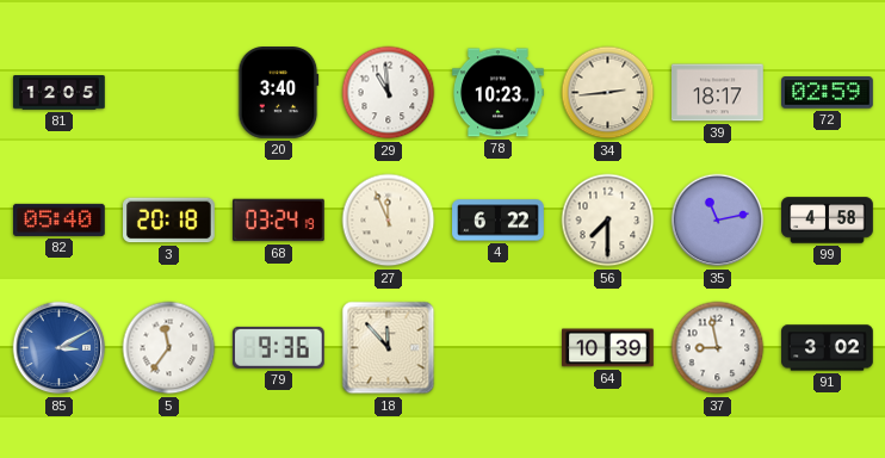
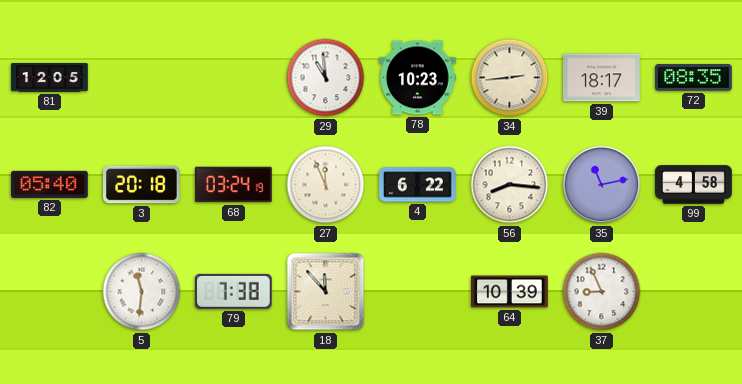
20: 3:40 -> none (278, 93)
72: 02:59 -> 08:35 (694, 78)
56: 7:30 -> 8:16 (510, 185)
85: 3:10 -> none (60, 348)
5: 11:36 -> 11:31 (142, 292)
79: 9:36 -> 7:38 (233, 291)
37: 8:58 -> 8:56 (602, 292)
91: 3:02 -> none (828, 348)
